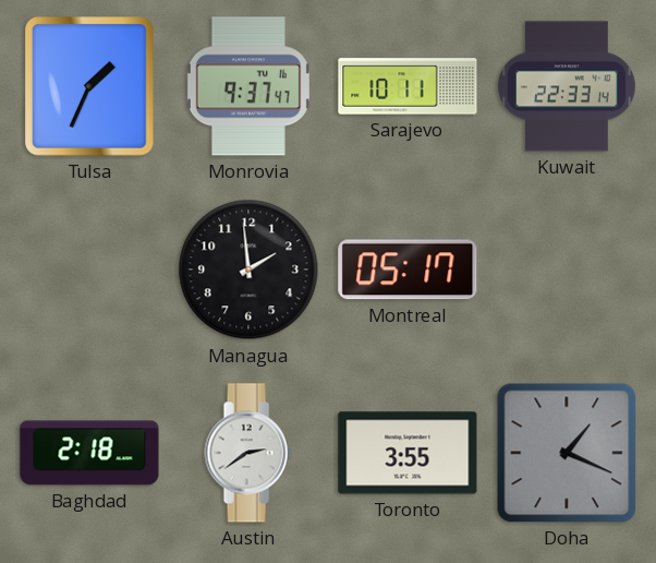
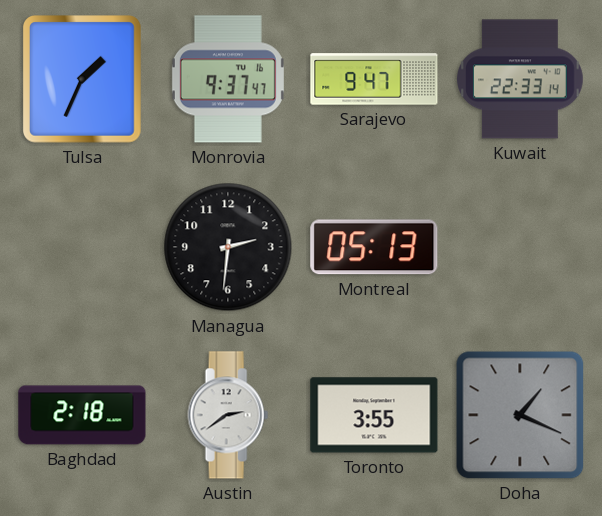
Sarajevo: 10:11 -> 9:47 (374, 79)
Managua: 1:59 -> 2:31 (228, 247)
Montreal: 05:17 -> 05:13 (374, 247)
